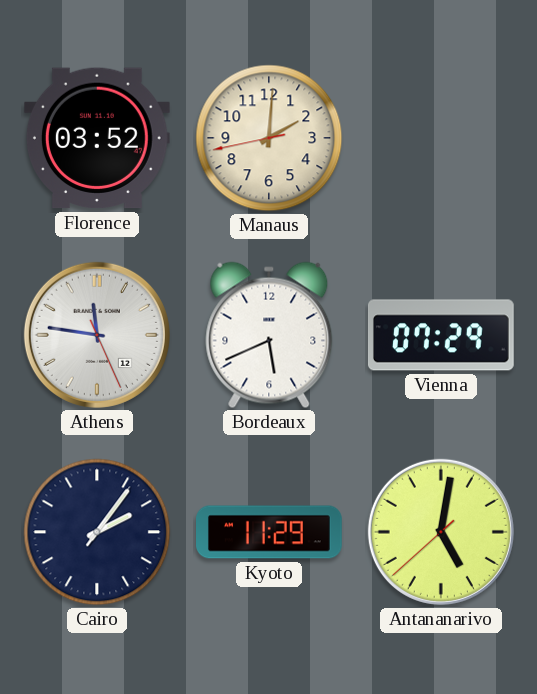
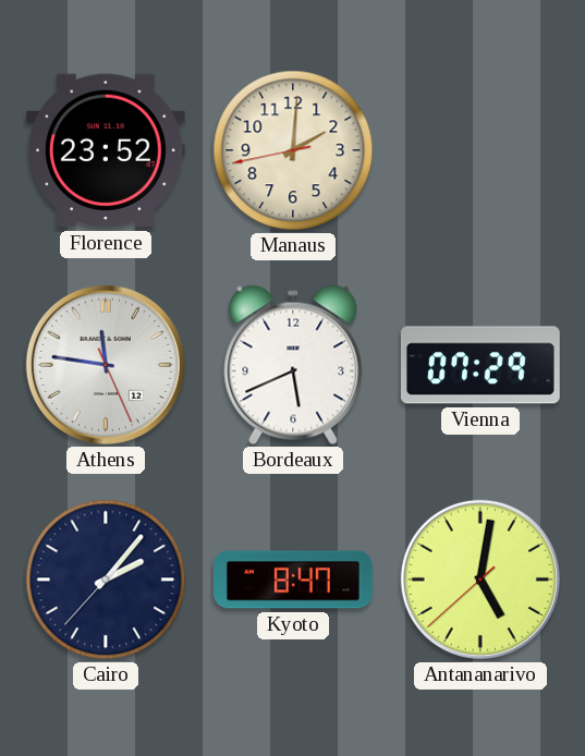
Florence: 03:52 -> 23:52 (106, 150)
Cairo: 2:06:06 -> 2:06:37 (106, 580)
Kyoto: 11:29 -> 8:47 (294, 580)
